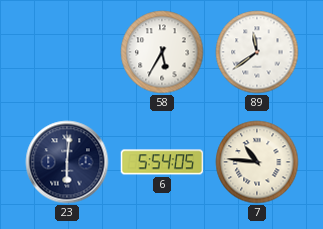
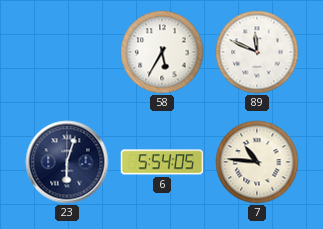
89: 11:39 -> 11:49 (257, 52)
23: 6:01 -> 6:03 (67, 162)
